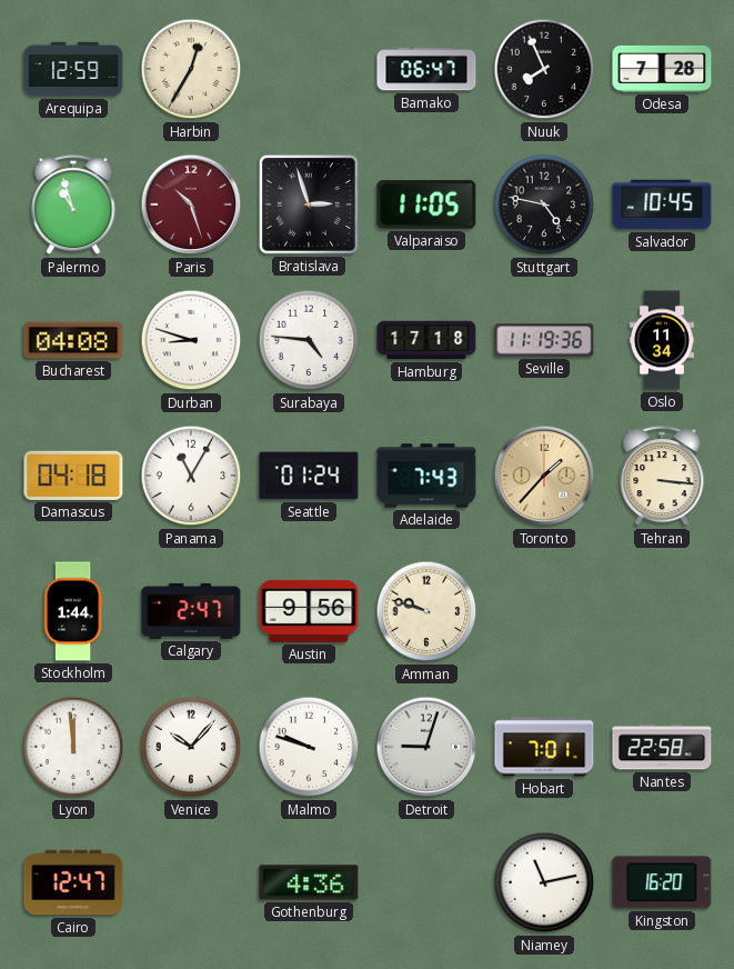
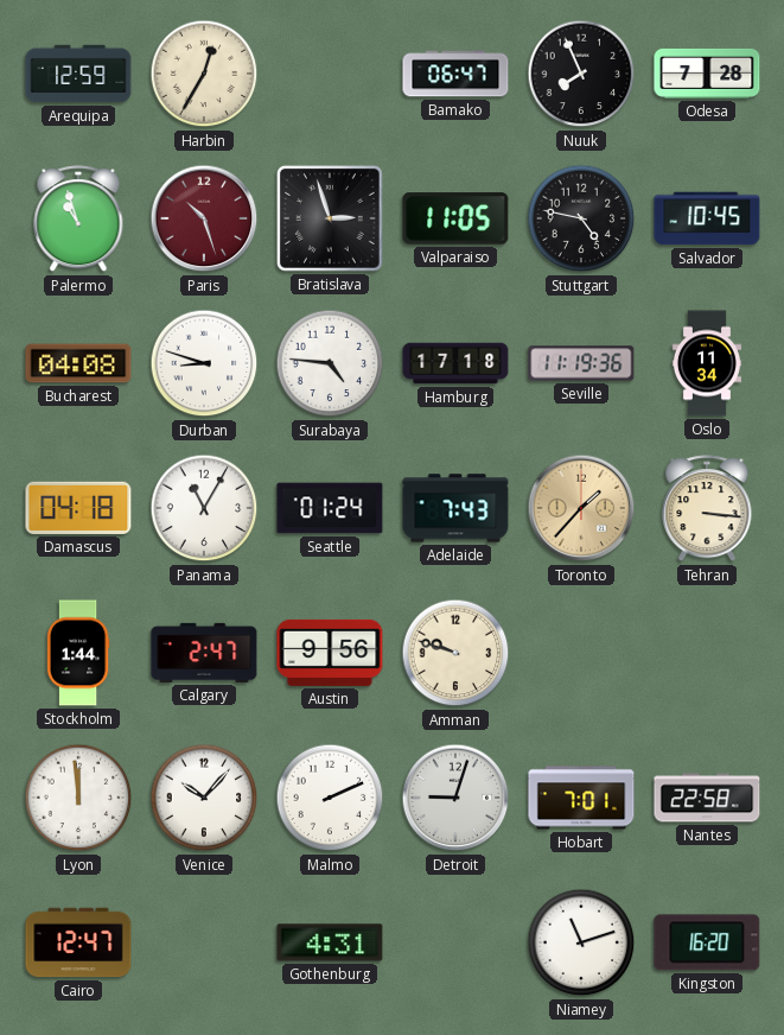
Malmo: 9:48 -> 2:11 (330, 798)
Gothenburg: 4:36 -> 4:31 (330, 942)
Niamey: 11:13 -> 11:12 (581, 942)
